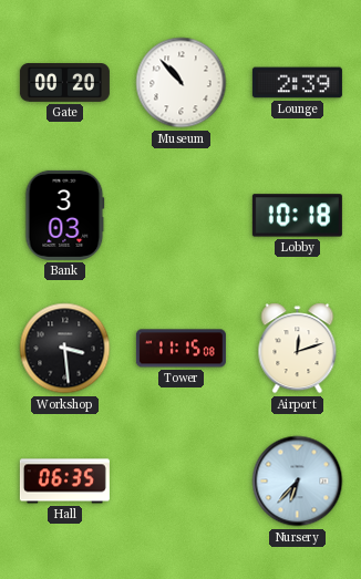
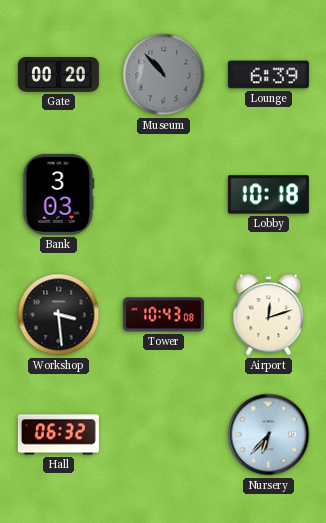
Museum dial: white -> grey (164, 75)
Lounge: 2:39 -> 6:39 (268, 75)
Tower: 11:15 -> 10:43 (163, 315)
Hall: 06:35 -> 06:32 (58, 435)
